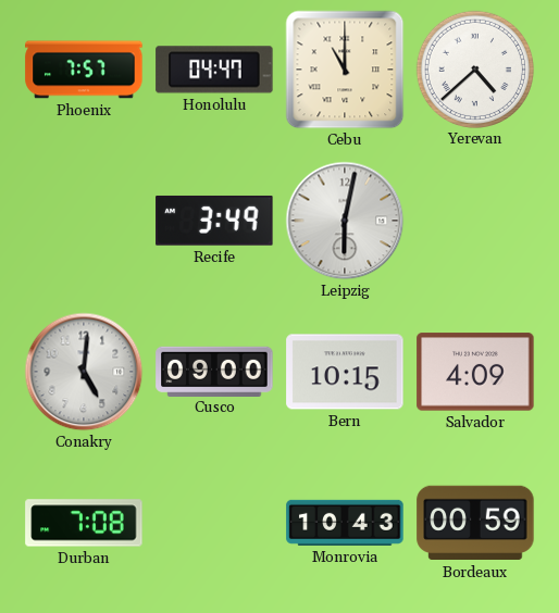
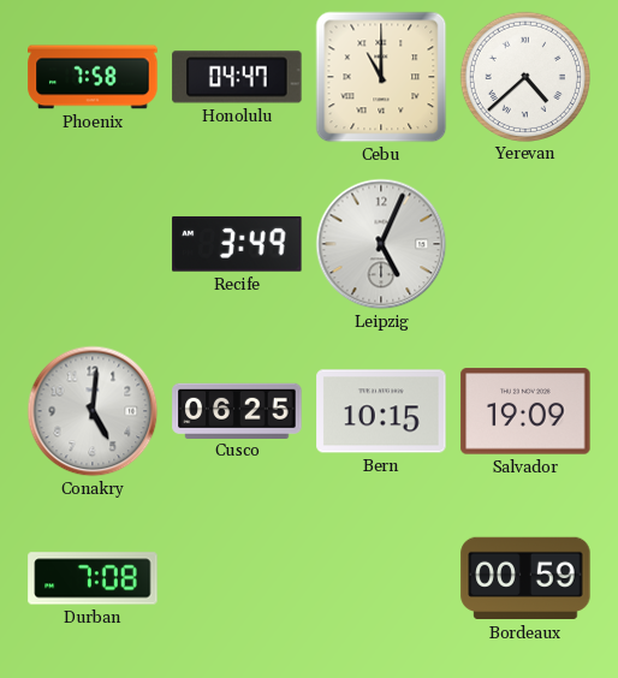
Phoenix: 7:57 -> 7:58 (93, 77)
Leipzig: 6:02 -> 5:04 (381, 244)
Cusco: 09:00 -> 06:25 (237, 410)
Salvador: 4:09 -> 19:09 (525, 411)
Monrovia: 10:43 -> none (345, 523)
